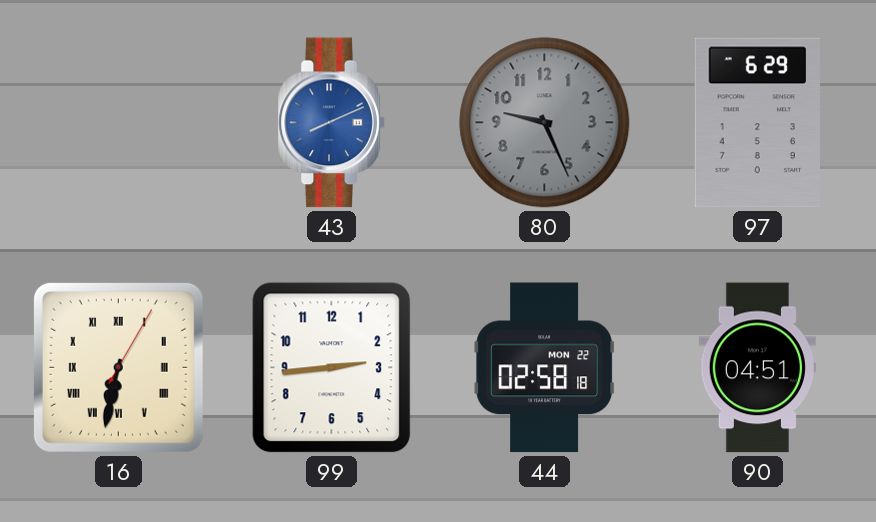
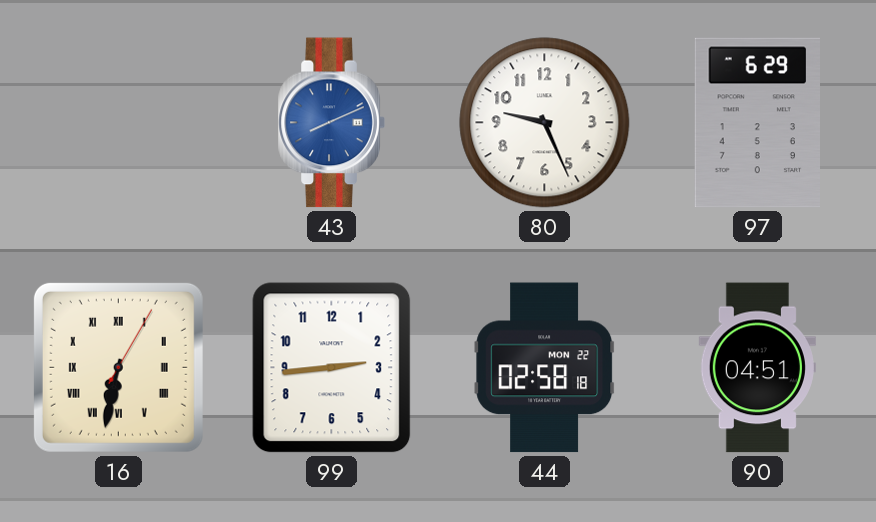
80 dial: grey -> white (545, 123)
